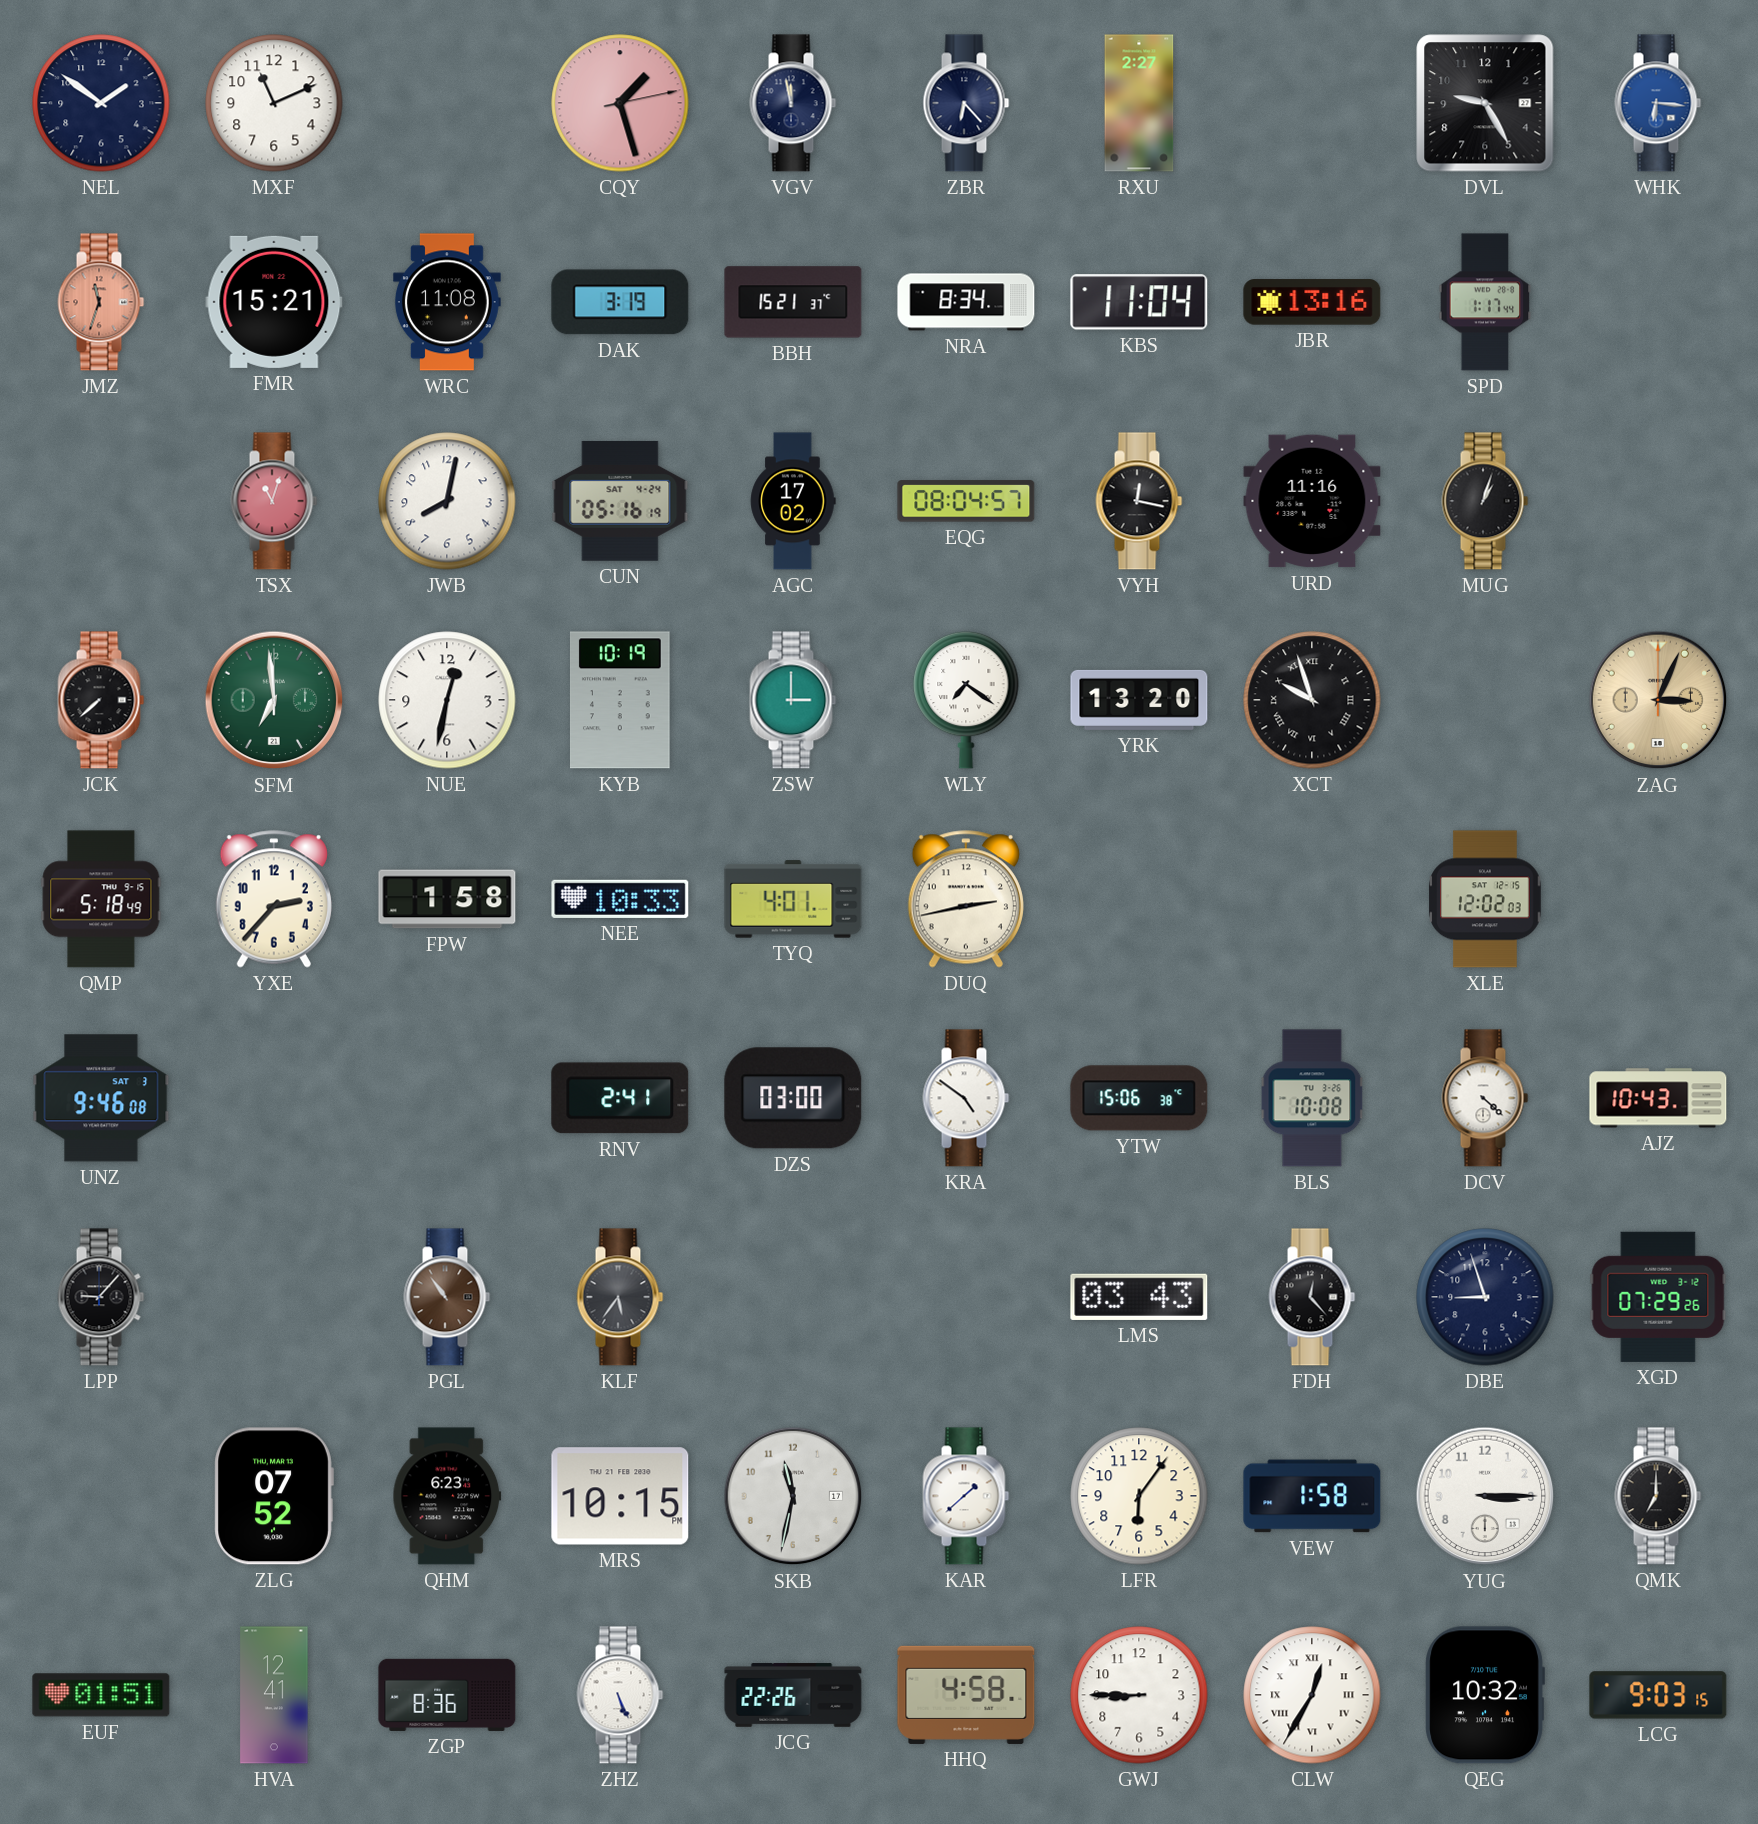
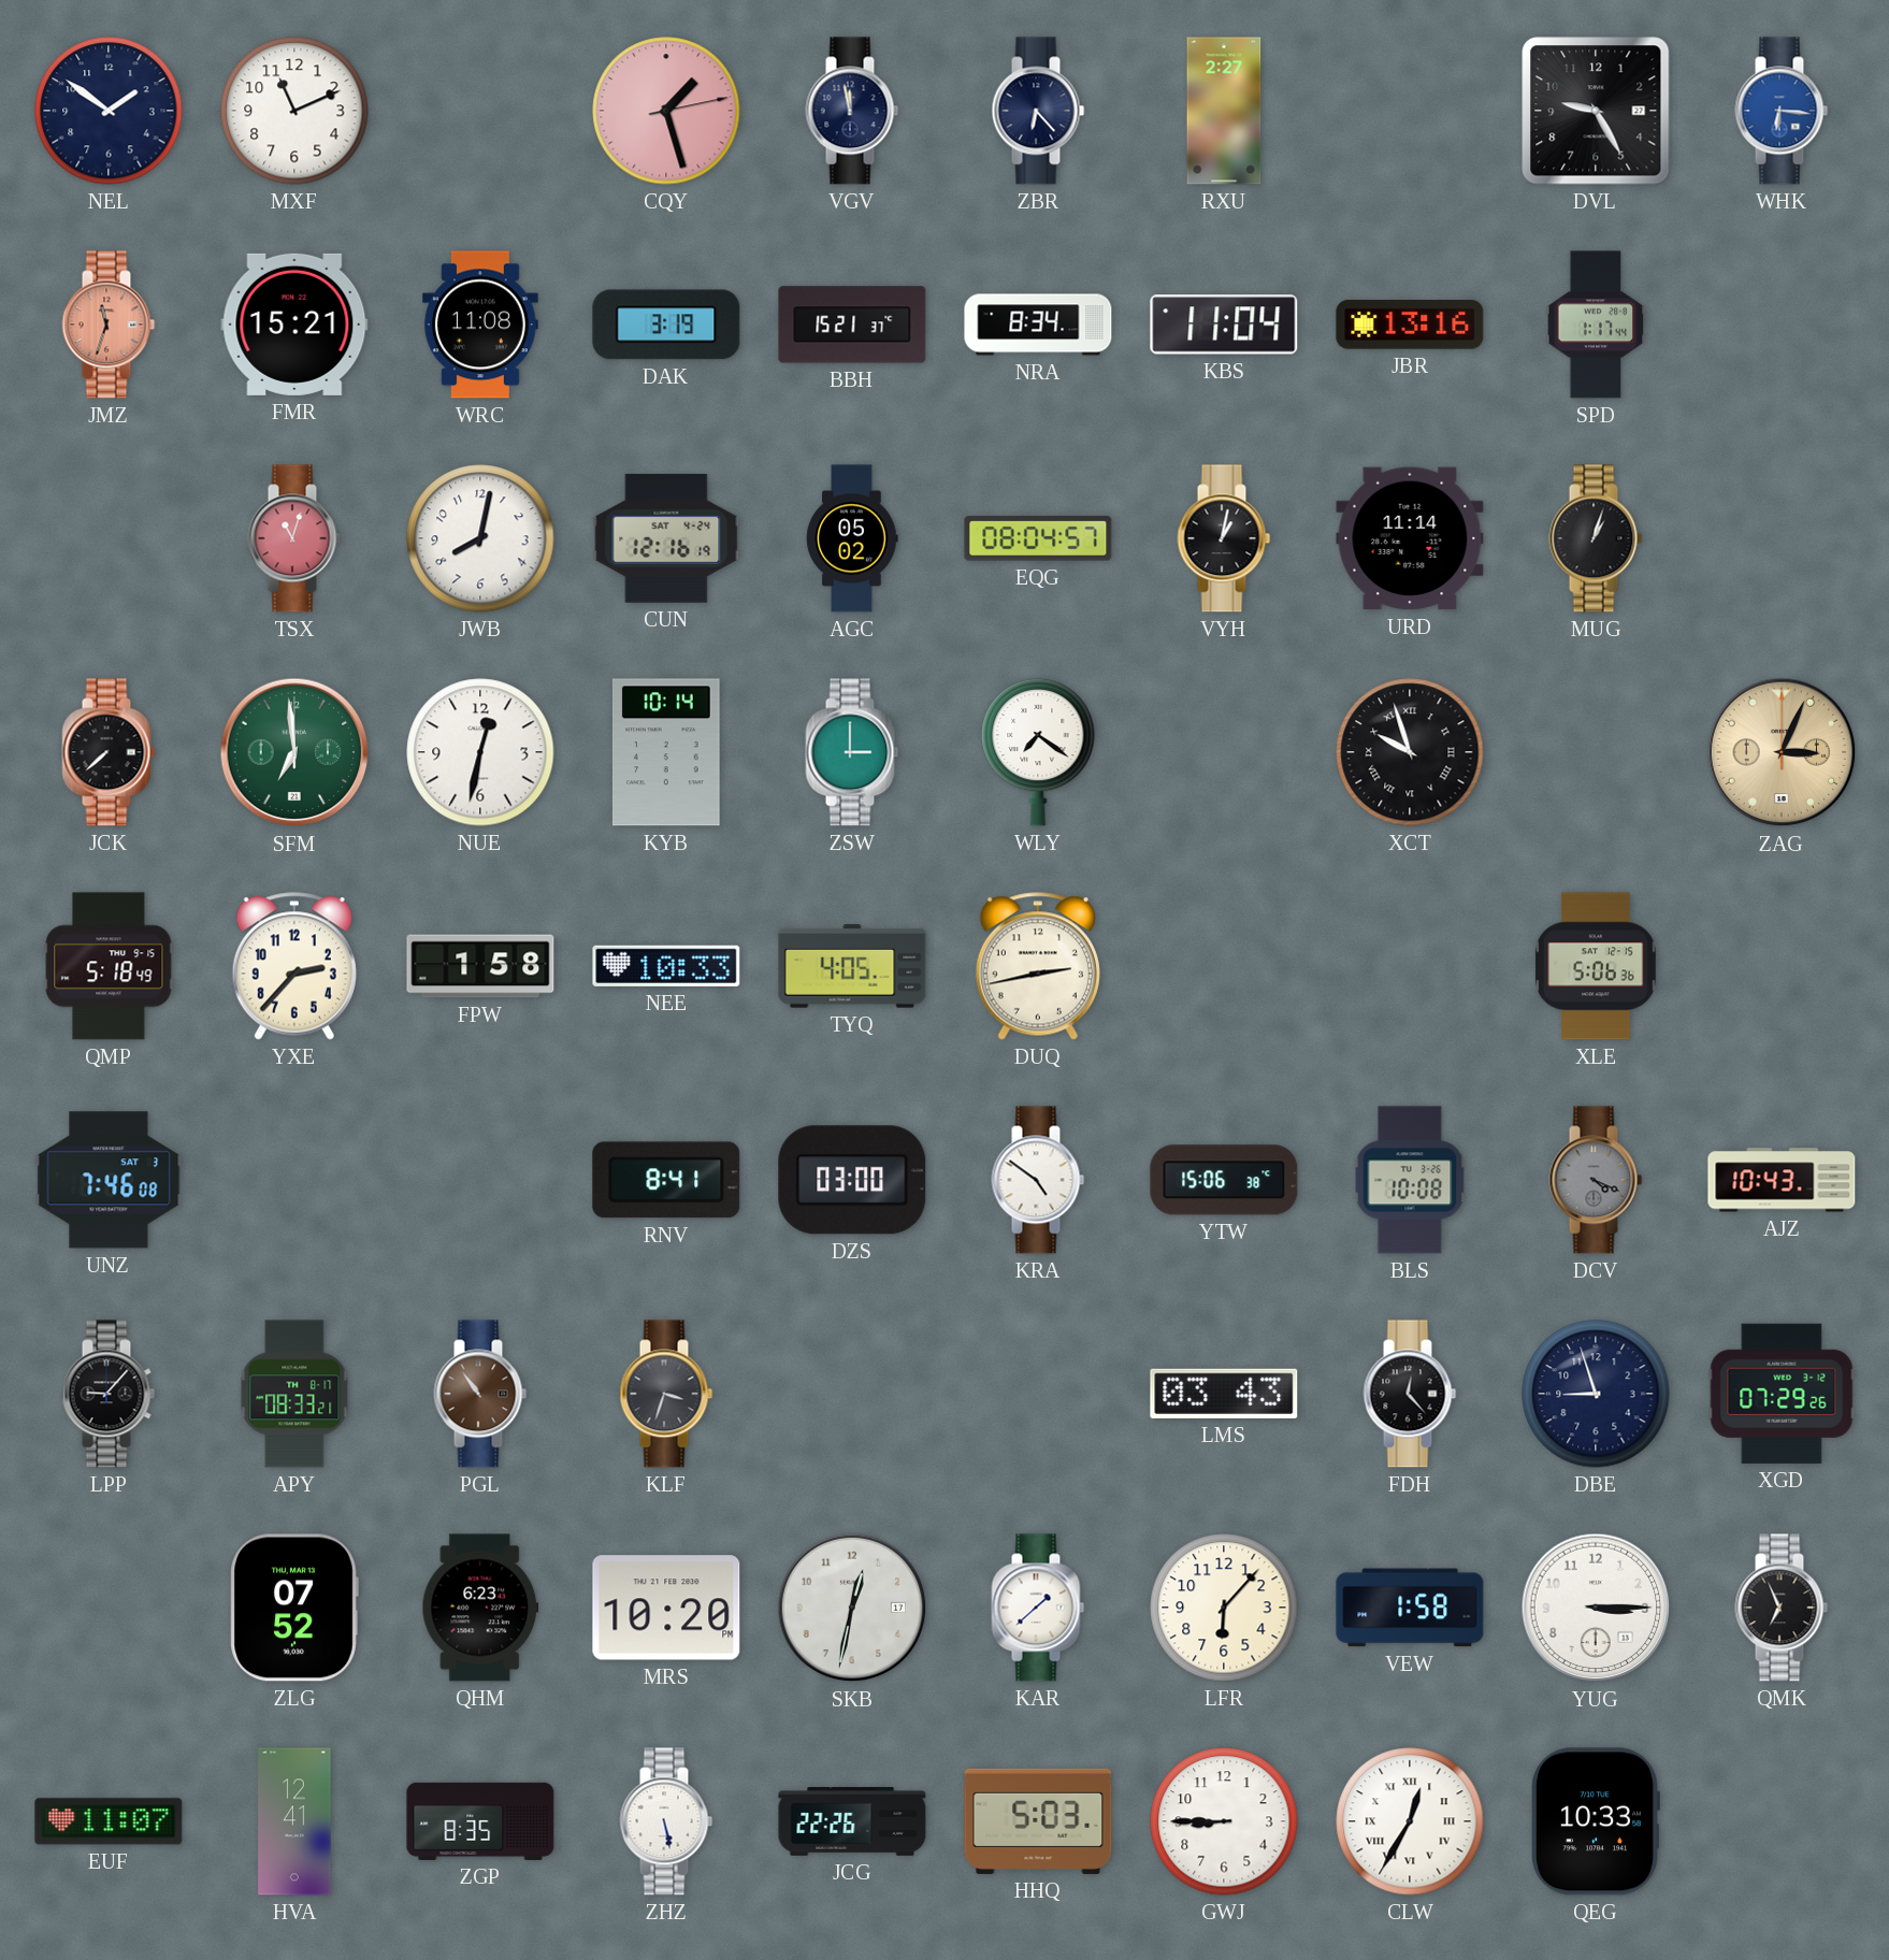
CUN: 05:16 -> 12:16 (666, 538)
AGC: 17:02 -> 05:02 (852, 538)
VYH: 12:17 -> 1:02 (1224, 538)
URD: 11:16 -> 11:14 (1410, 538)
KYB: 10:19 -> 10:14 (666, 752)
YRK: 13:20 -> none (1139, 700)
TYQ: 4:01 -> 4:05 (852, 966)
XLE: 12:02 -> 5:06 (1596, 966)
UNZ: 9:46 -> 7:46 (109, 1180)
RNV: 2:41 -> 8:41 (666, 1180)
DCV: 4:22 -> 4:19 (1596, 1180)
DCV dial: white -> grey (1596, 1180)
APY: none -> 08:33 (294, 1394)
KLF: 5:36 -> 3:33 (666, 1394)
MRS: 10:15 -> 10:20 (666, 1608)
SKB: 11:32 -> 12:32 (852, 1608)
LFR: 6:06 -> 6:07 (1224, 1608)
QMK: 7:00 -> 6:56 (1782, 1608)
EUF: 01:51 -> 11:07 (109, 1821)
ZGP: 8:36 -> 8:35 (480, 1821)
ZHZ: 5:26 -> 5:28 (666, 1821)
HHQ: 4:58 -> 5:03 (1038, 1821)
QEG: 10:32 -> 10:33 (1596, 1821)
LCG: 9:03 -> none (1658, 1695)
